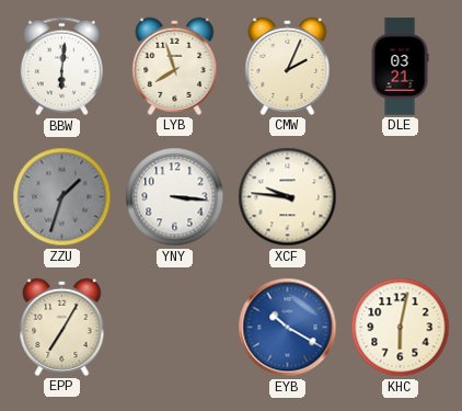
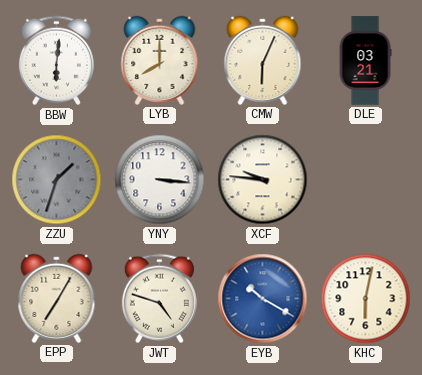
LYB: 7:57 -> 8:00 (160, 60)
CMW: 2:04 -> 6:04 (263, 60)
JWT: none -> 4:48 (159, 299)
